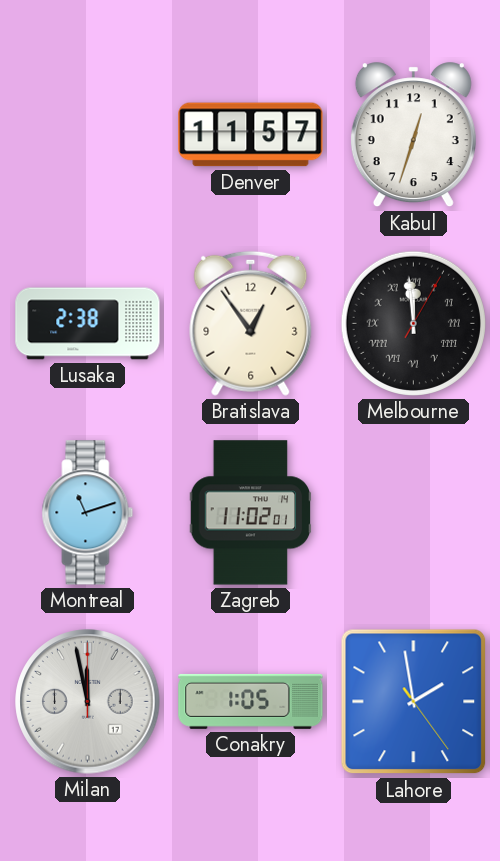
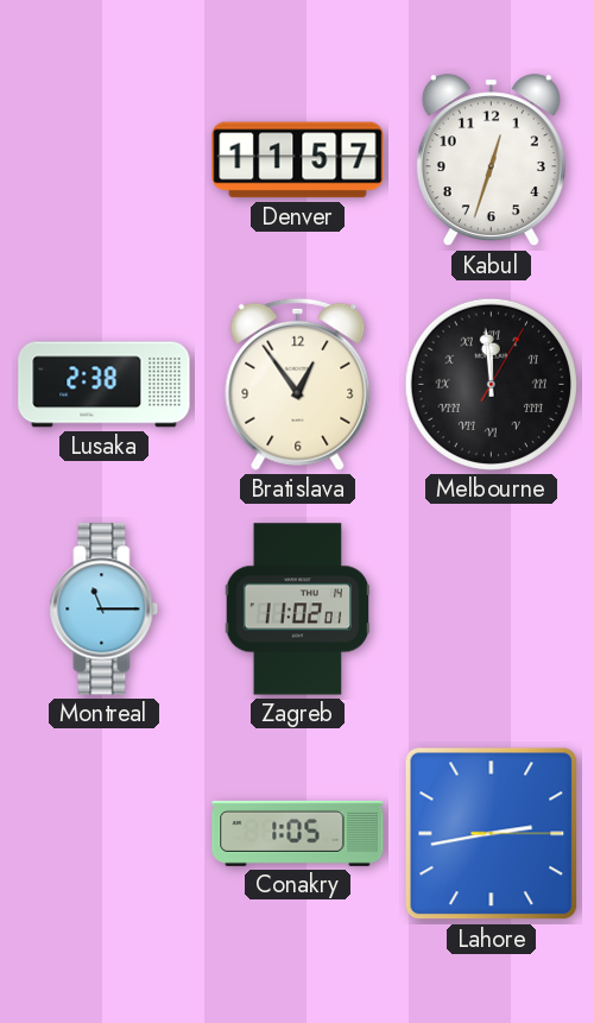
Montreal: 11:12 -> 11:15 (105, 610)
Milan: 11:58 -> none (88, 702)
Lahore: 1:58 -> 2:43 (492, 834)
